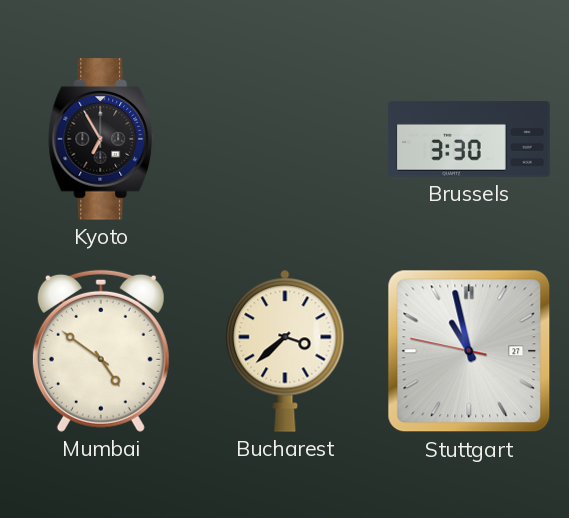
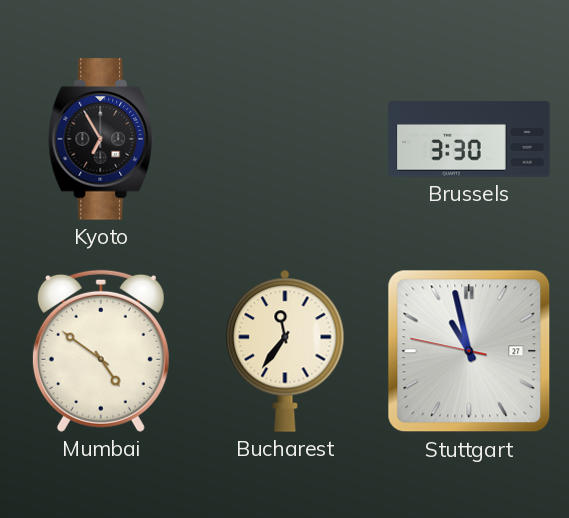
Bucharest: 3:38 -> 11:36 (285, 351)
